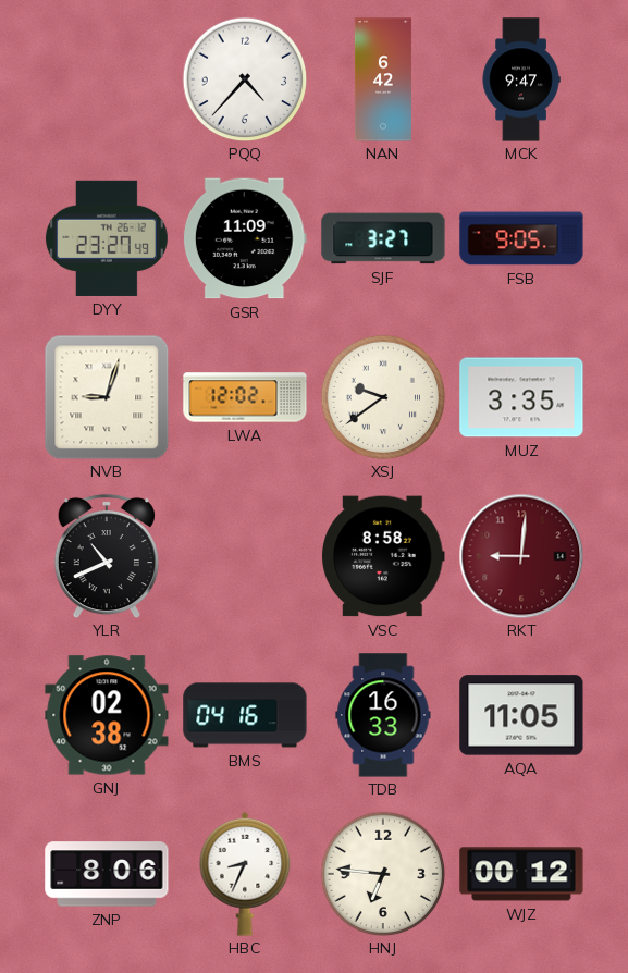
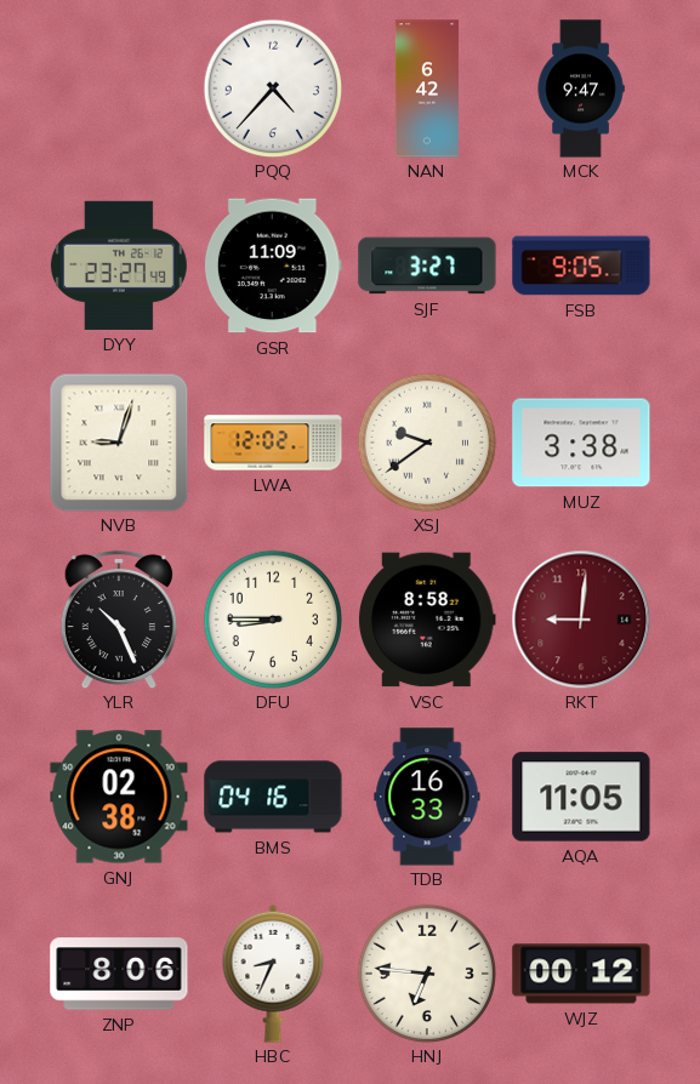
MUZ: 3:35 -> 3:38 (581, 443)
YLR: 10:41 -> 10:26 (119, 620)
DFU: none -> 8:45 (273, 620)
